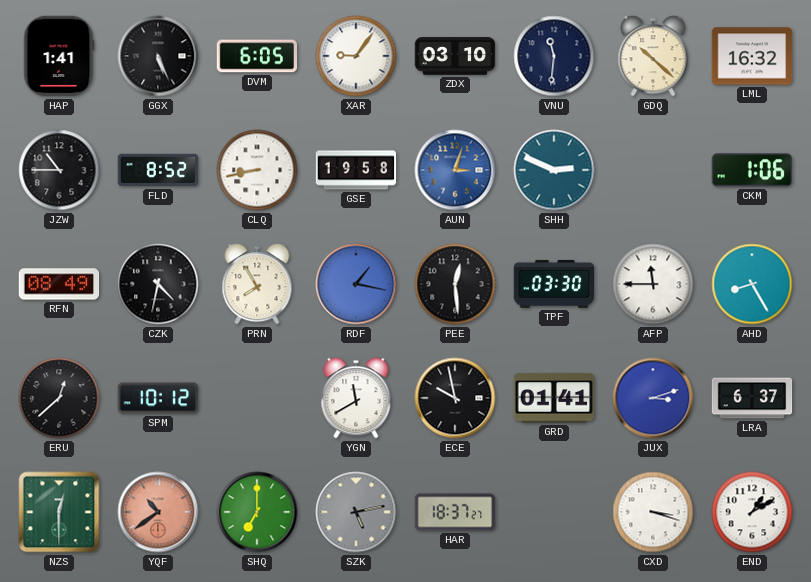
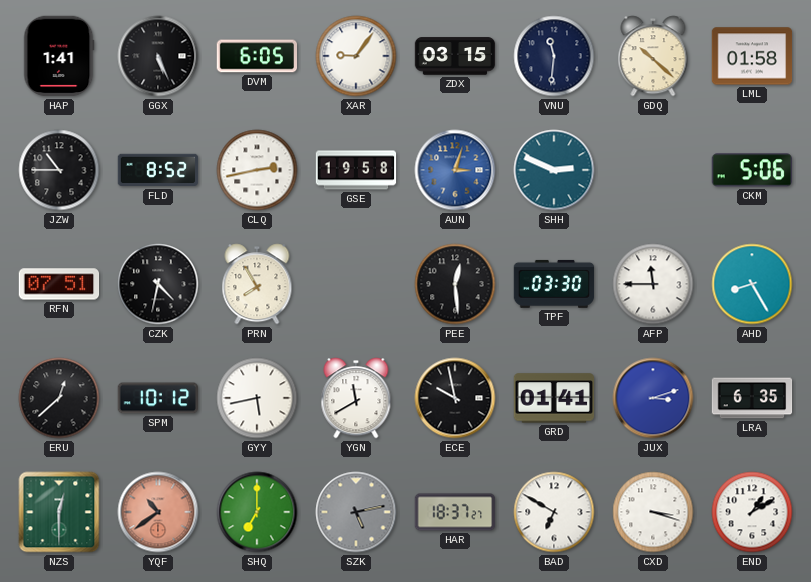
ZDX: 03:10 -> 03:15 (455, 56)
LML: 16:32 -> 01:58 (752, 56)
CLQ: 8:43 -> 2:43 (257, 170)
CKM: 1:06 -> 5:06 (751, 170)
RFN: 08:49 -> 07:51 (59, 284)
RDF: 1:17 -> none (356, 284)
GYY: none -> 5:43 (257, 398)
LRA: 6:37 -> 6:35 (752, 398)
BAD: none -> 6:50 (554, 512)
